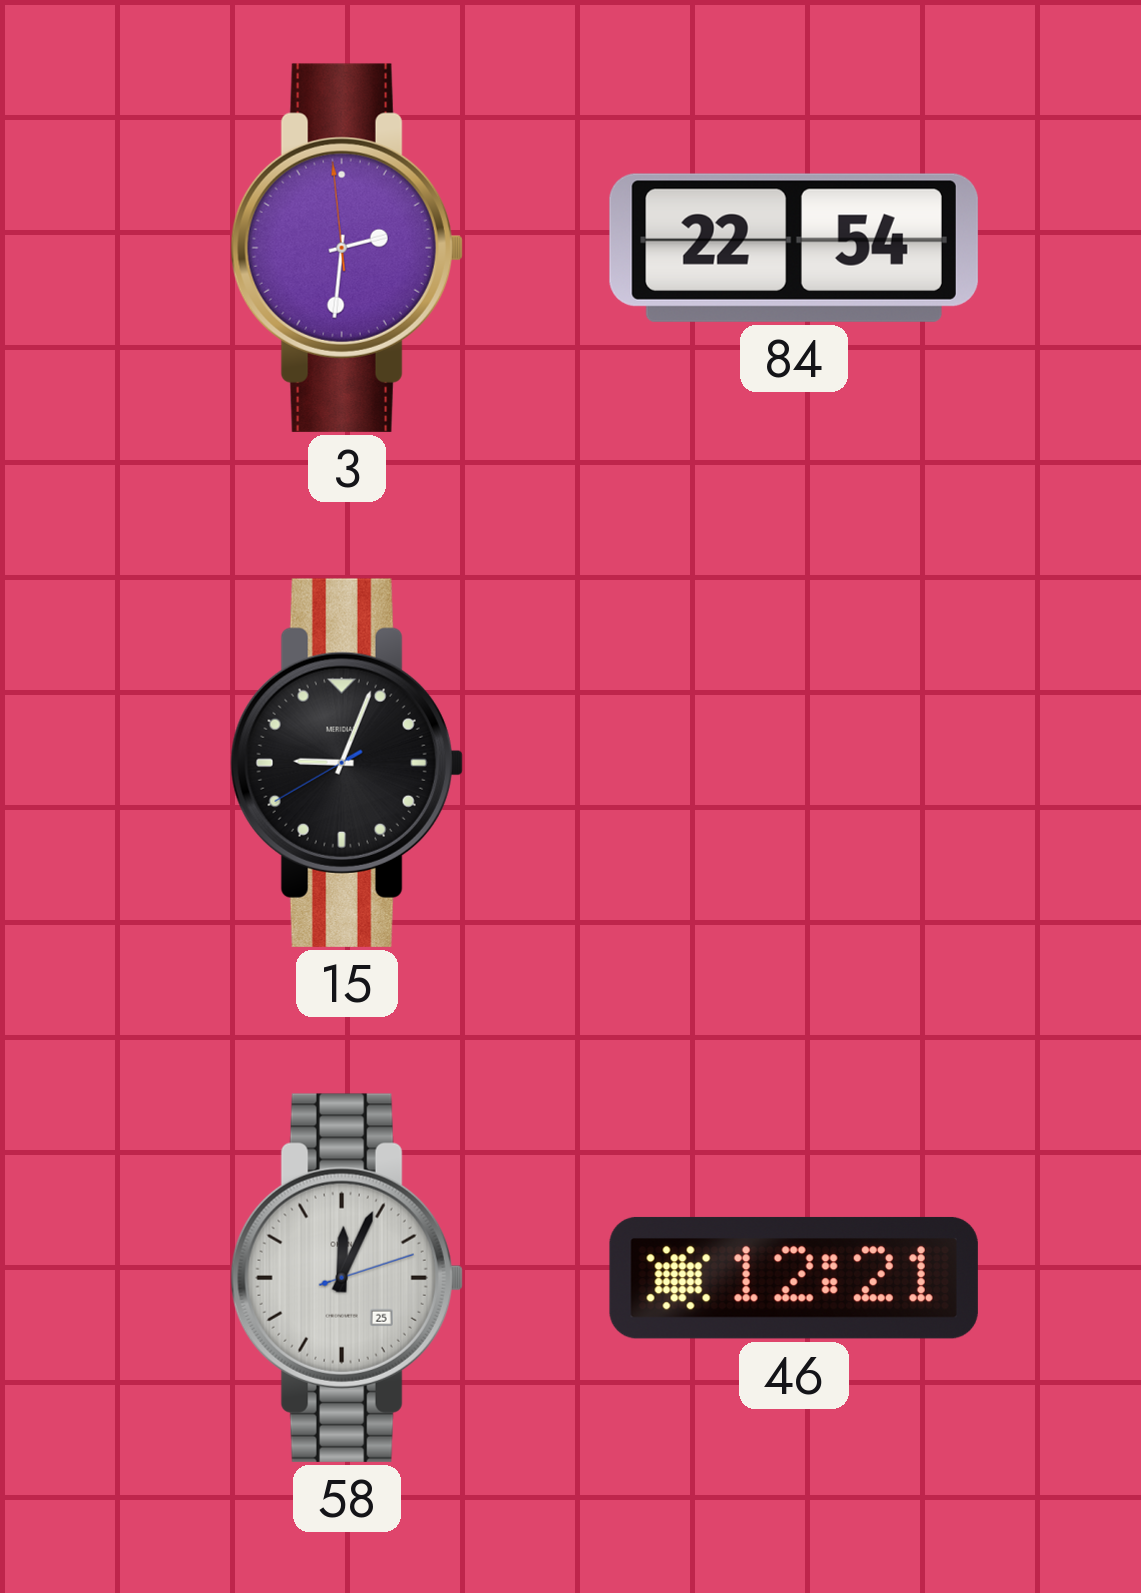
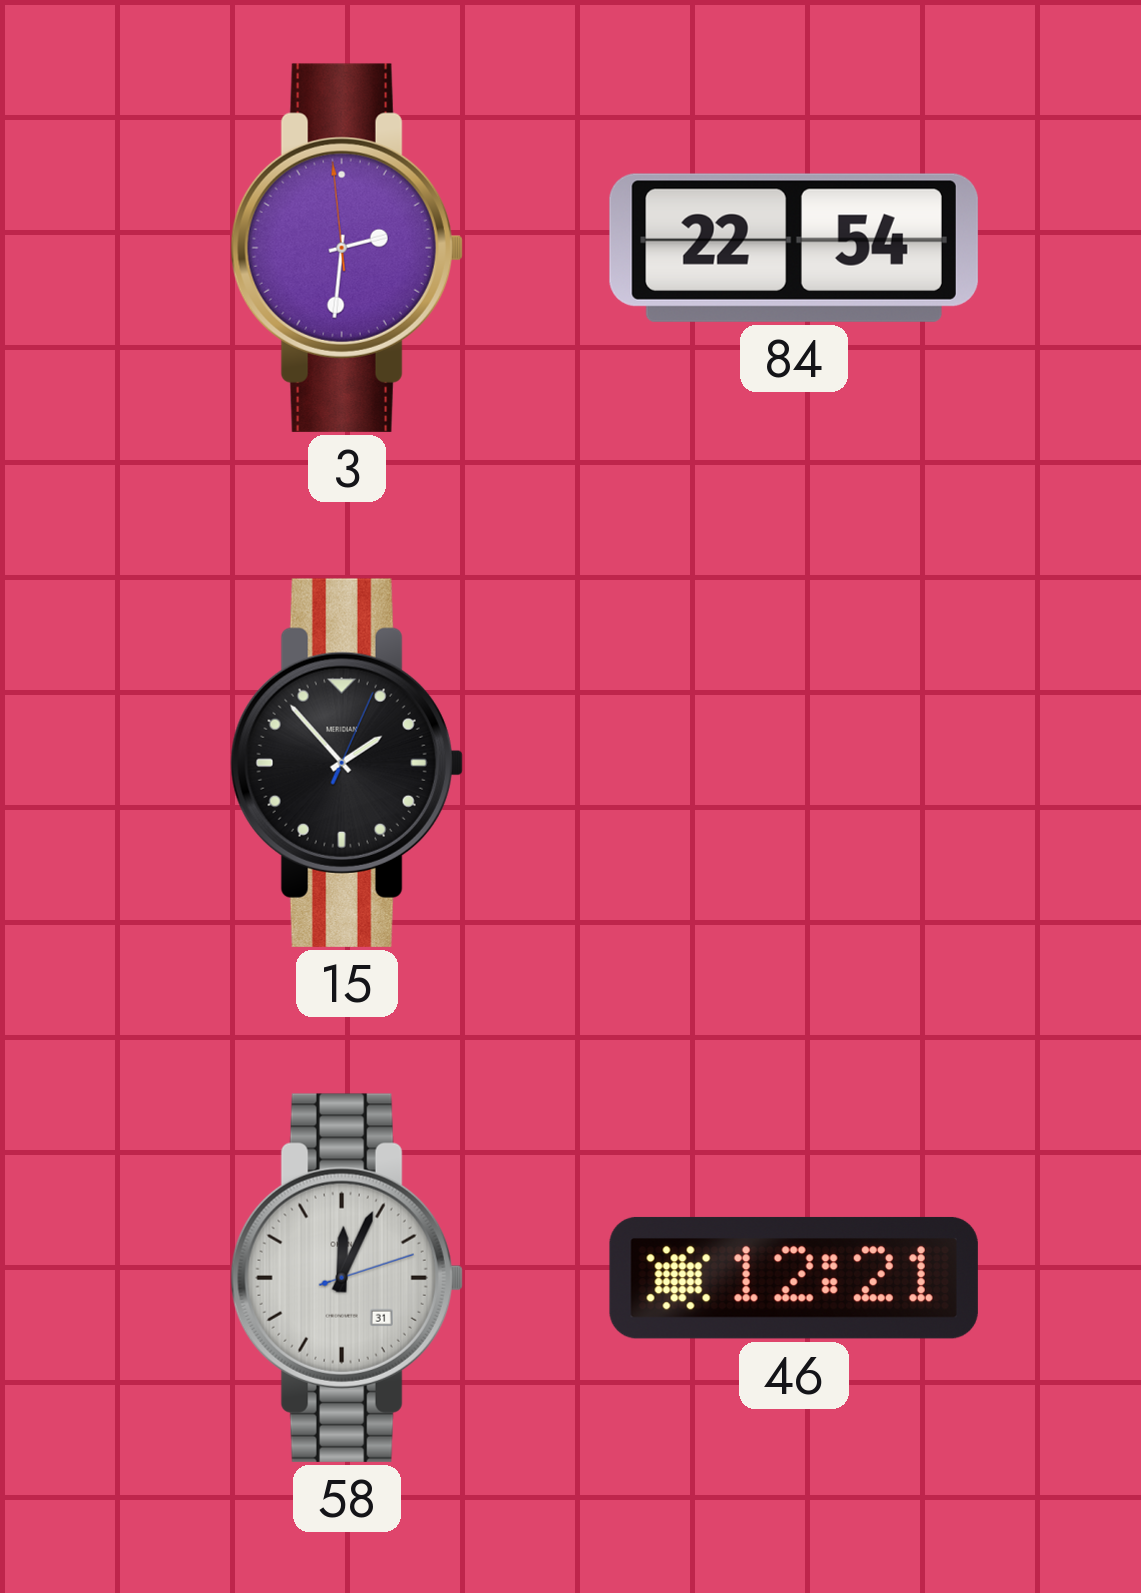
15: 9:03 -> 1:53 (347, 763)
58 date: 25 -> 31 (347, 1278)
